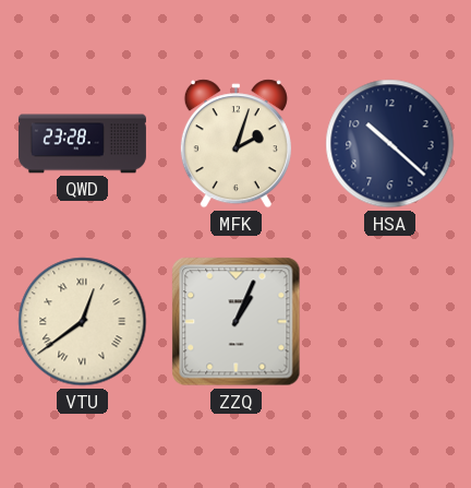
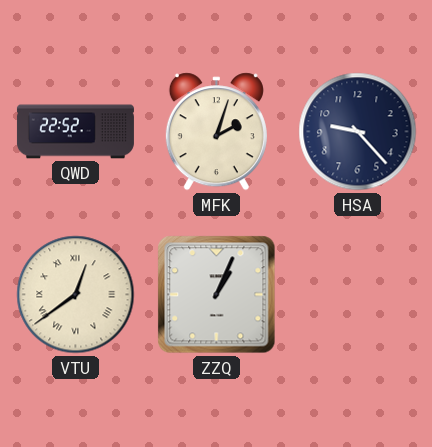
QWD: 23:28 -> 22:52 (75, 132)
HSA: 10:22 -> 9:23 (358, 132)
